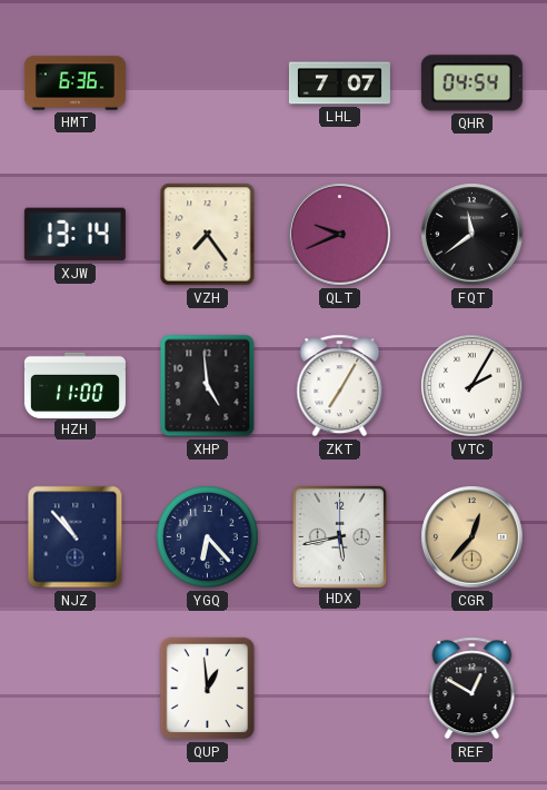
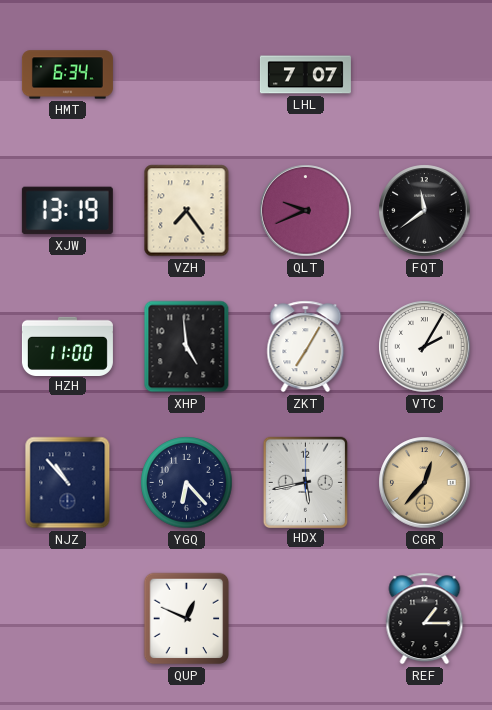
HMT: 6:36 -> 6:34 (67, 75)
QHR: 04:54 -> none (471, 83)
XJW: 13:14 -> 13:19 (67, 211)
QUP: 12:59 -> 12:49 (187, 619)
REF: 12:50 -> 1:15 (425, 619)
